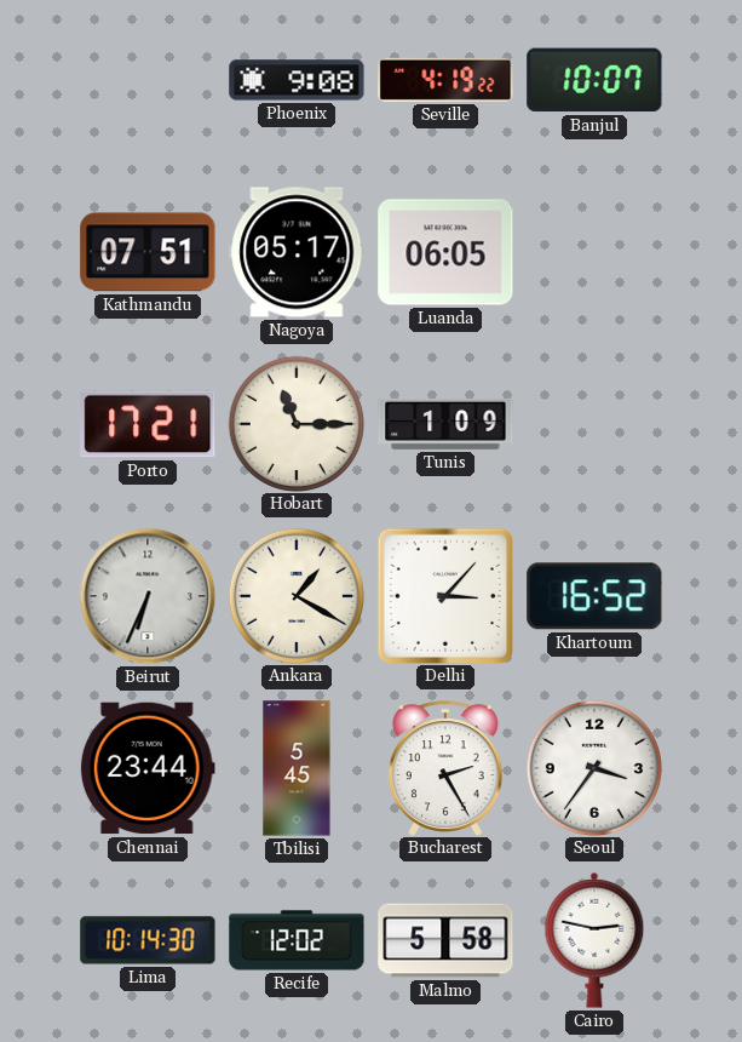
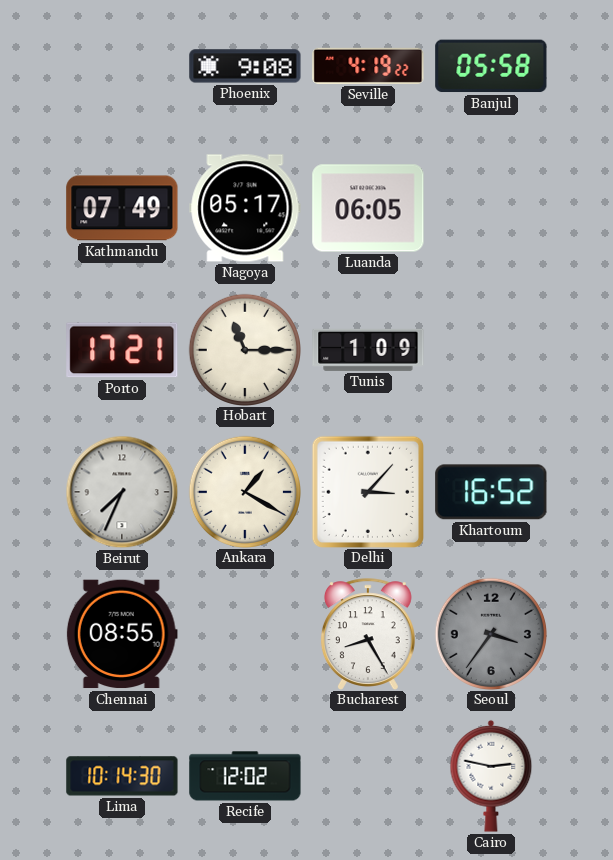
Banjul: 10:07 -> 05:58 (491, 66)
Kathmandu: 07:51 -> 07:49 (122, 208)
Beirut: 6:34 -> 7:34 (122, 492)
Chennai: 23:44 -> 08:55 (122, 634)
Tbilisi: 5:45 -> none (297, 768)
Bucharest: 2:25 -> 8:25 (368, 634)
Seoul dial: white -> grey (490, 633)
Malmo: 5:58 -> none (445, 940)
